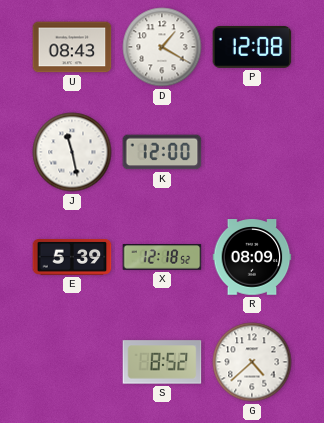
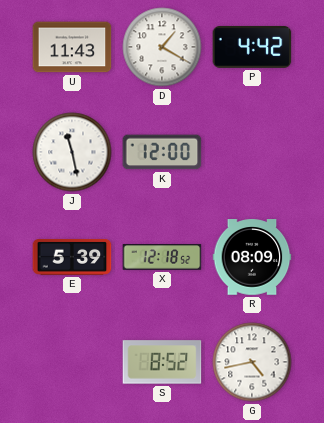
U: 08:43 -> 11:43 (72, 47)
P: 12:08 -> 4:42 (252, 47)
G: 4:38 -> 4:43 (252, 362)
